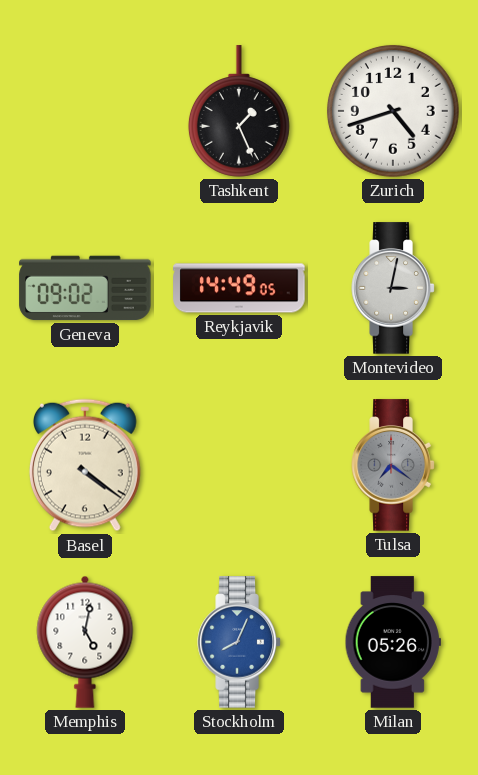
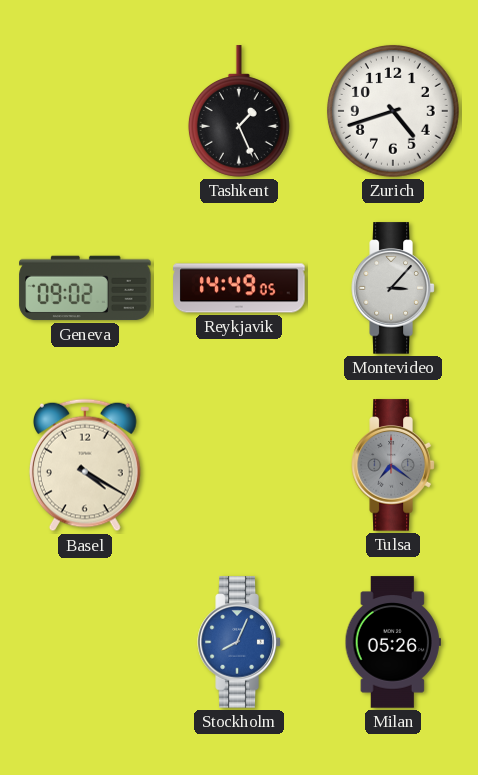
Montevideo: 3:02 -> 3:07 (393, 288)
Basel: 4:21 -> 4:20 (85, 465)
Memphis: 5:02 -> none (85, 642)
